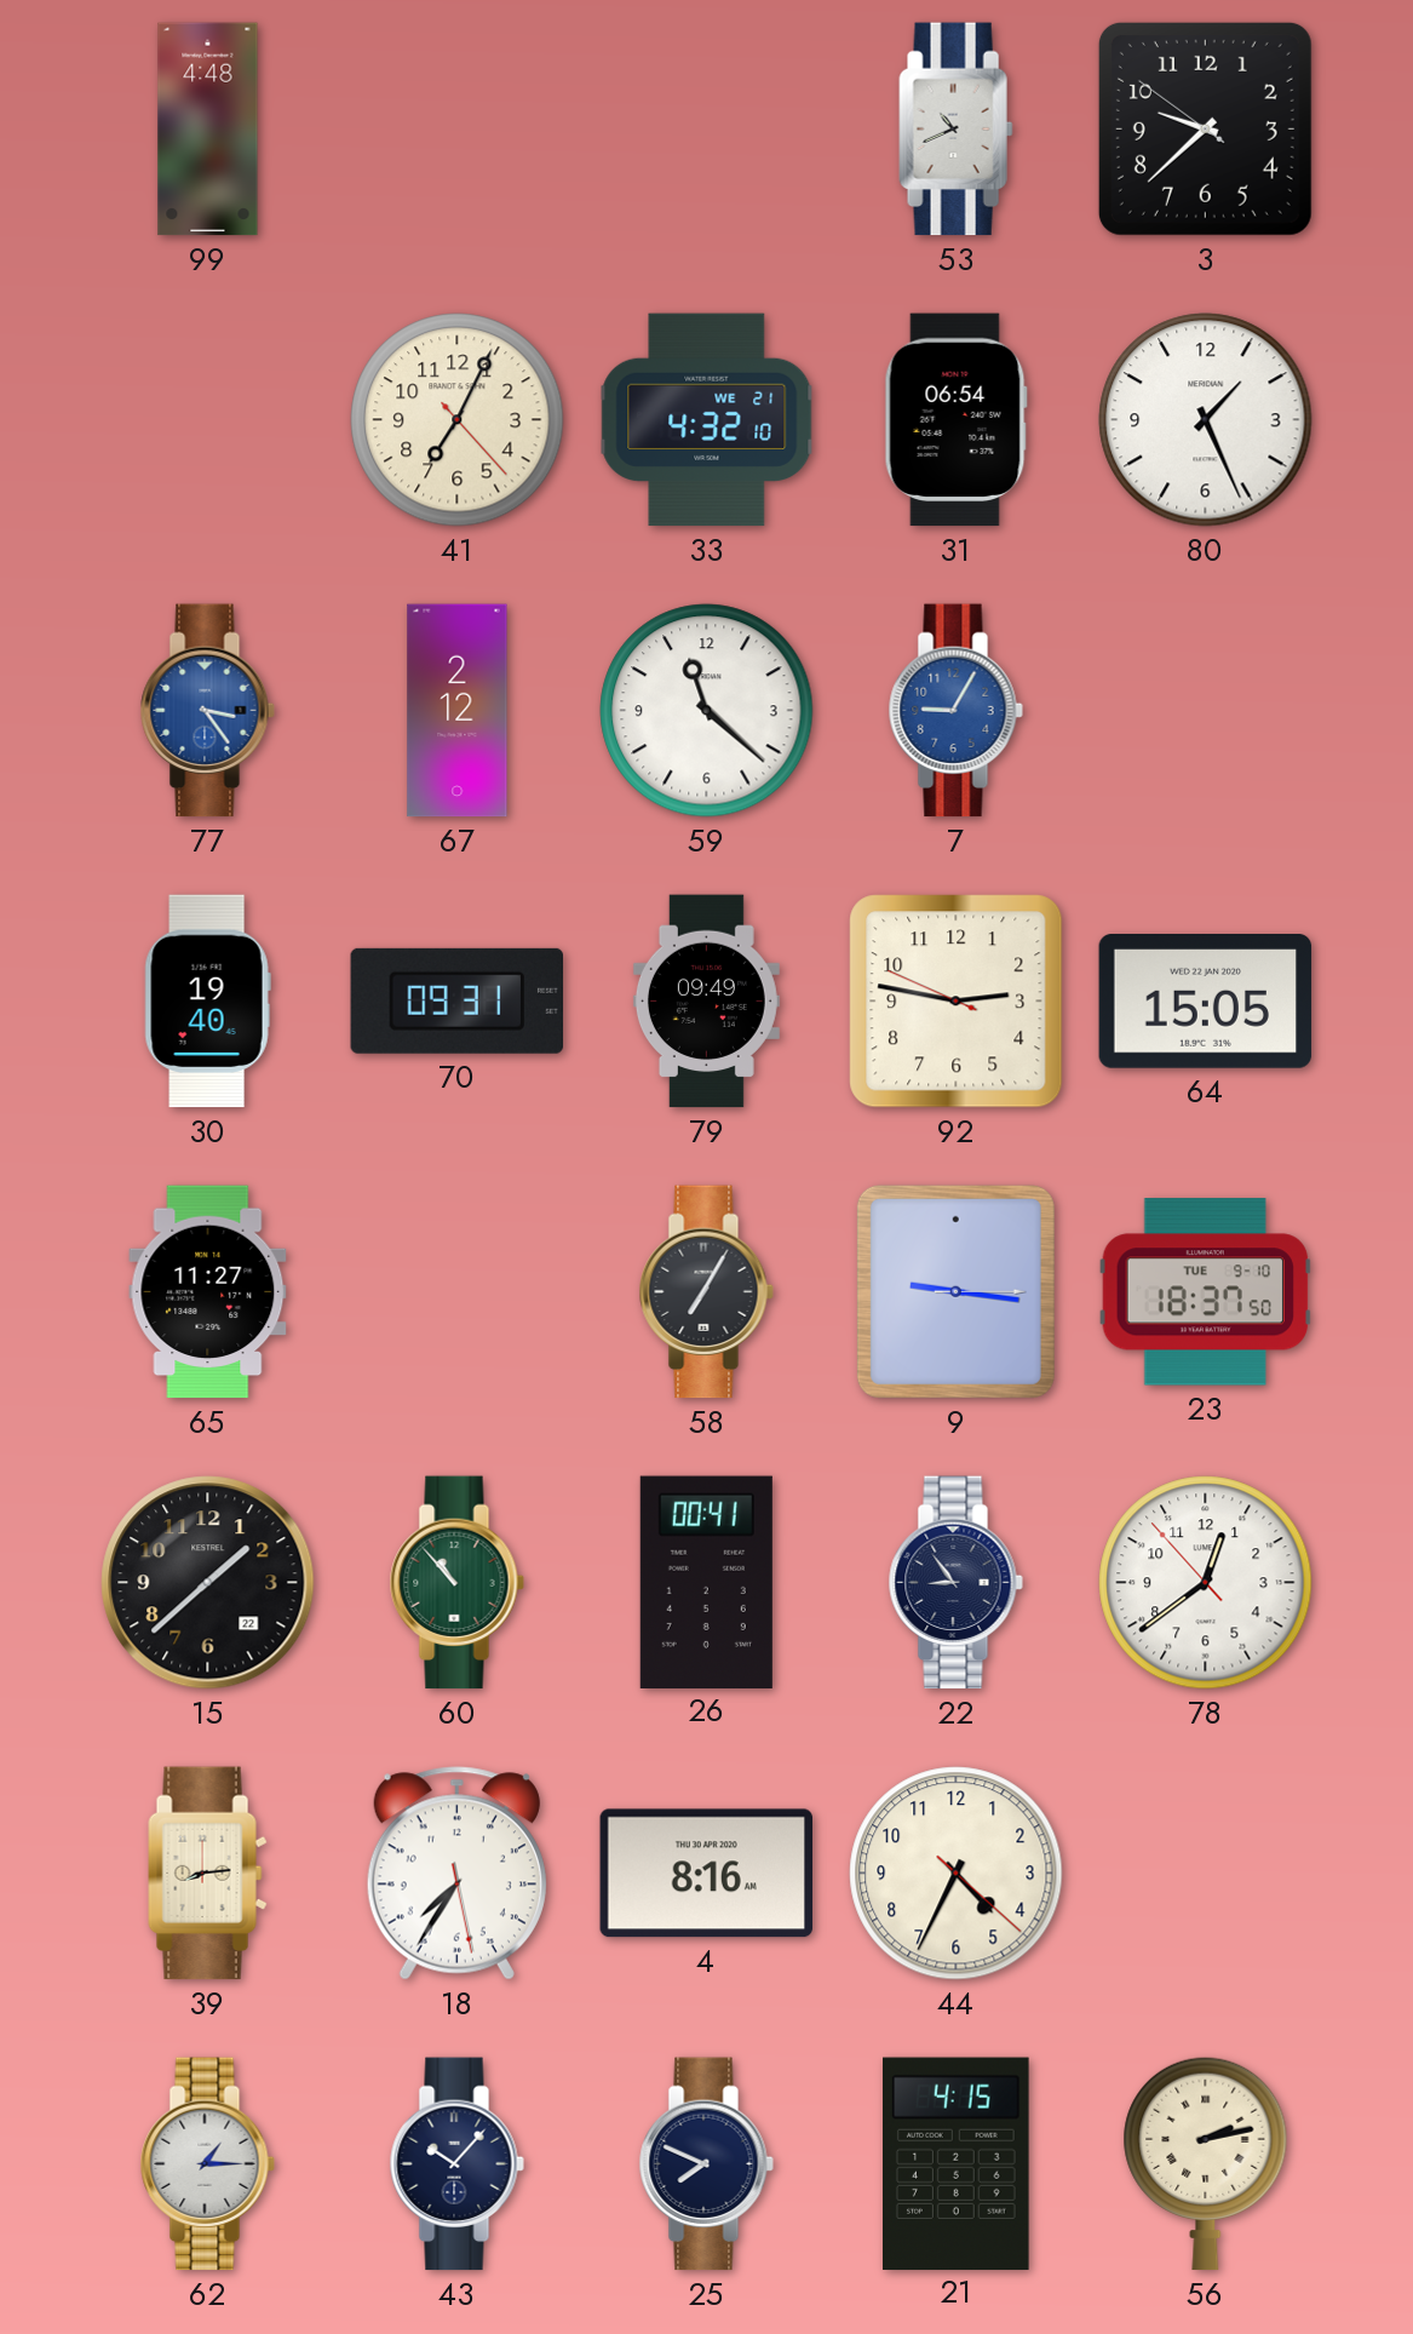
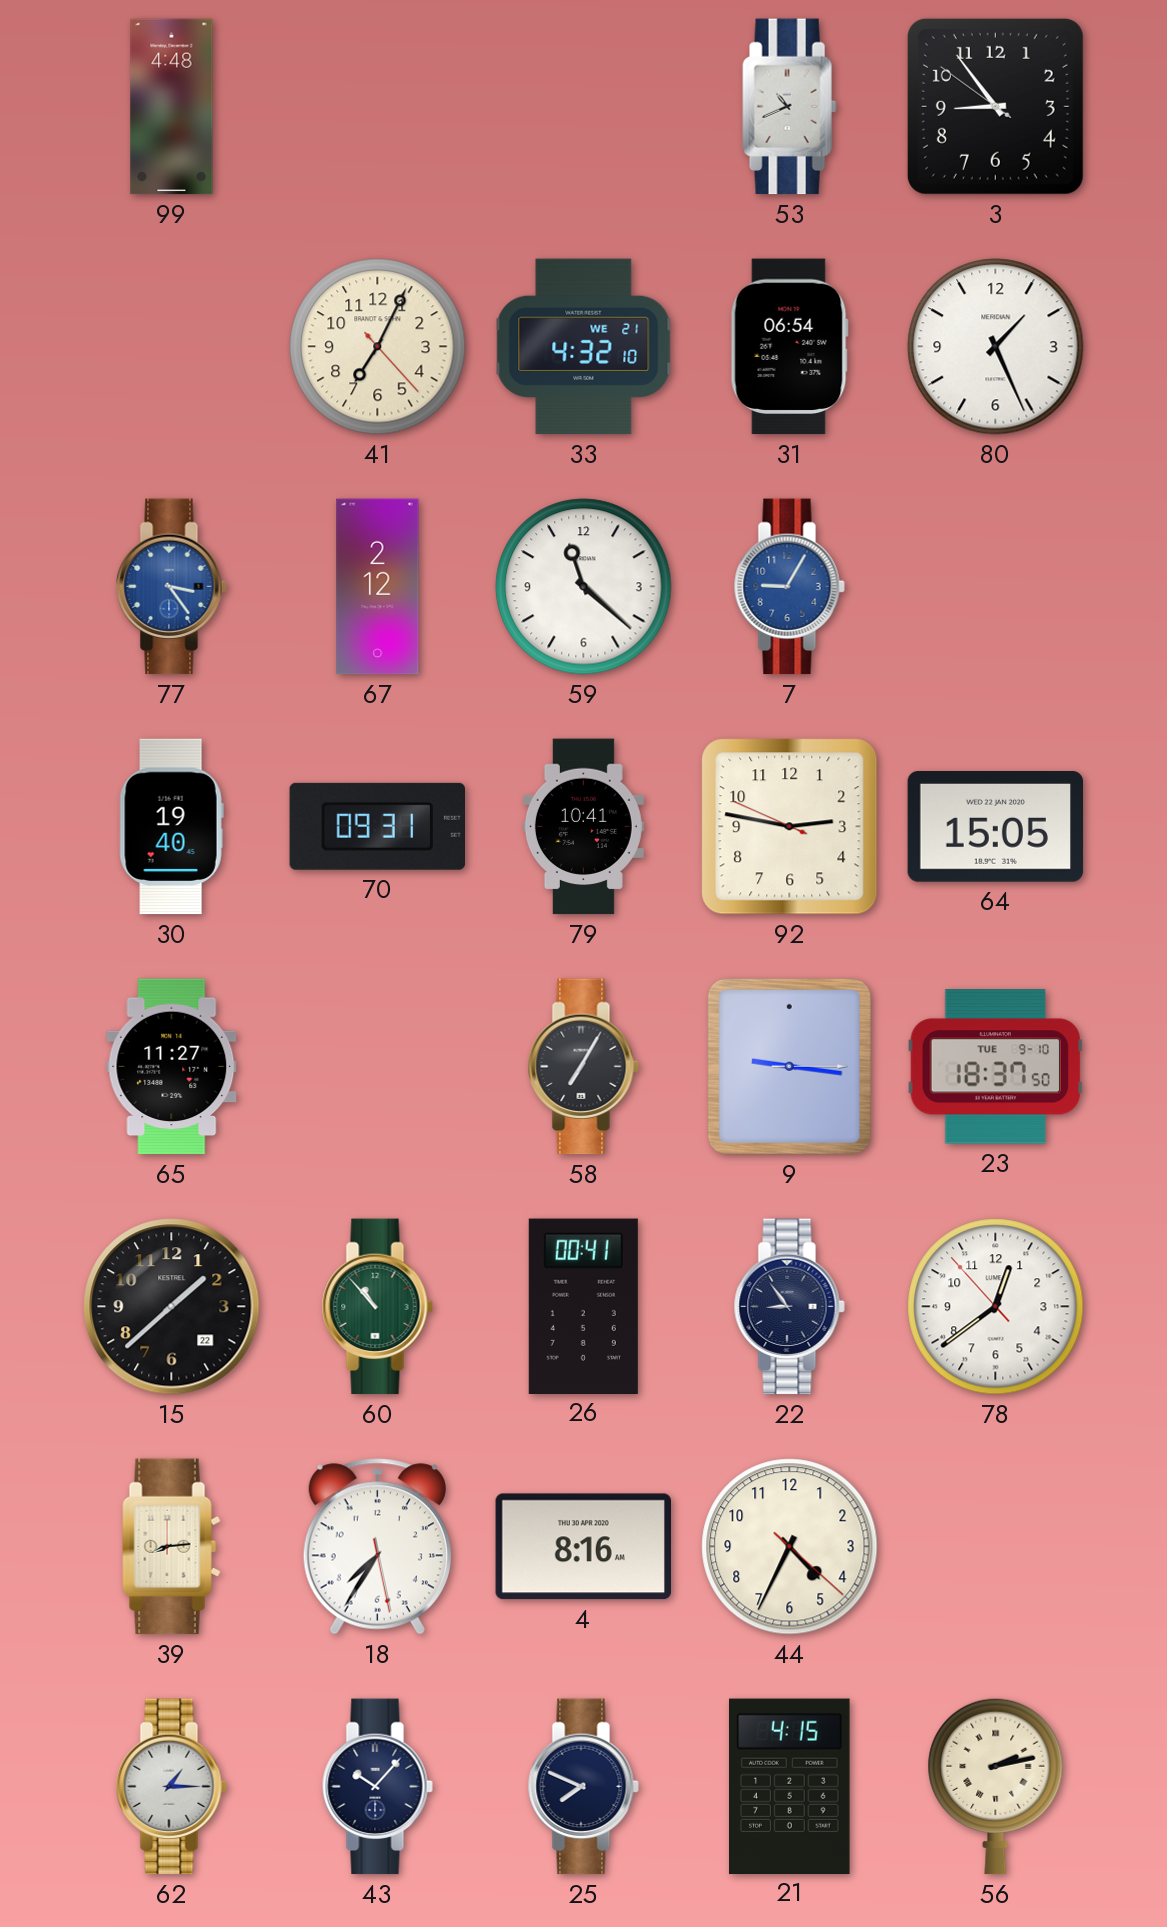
3: 9:37 -> 8:53 (995, 106)
79: 09:49 -> 10:41 (583, 827)
